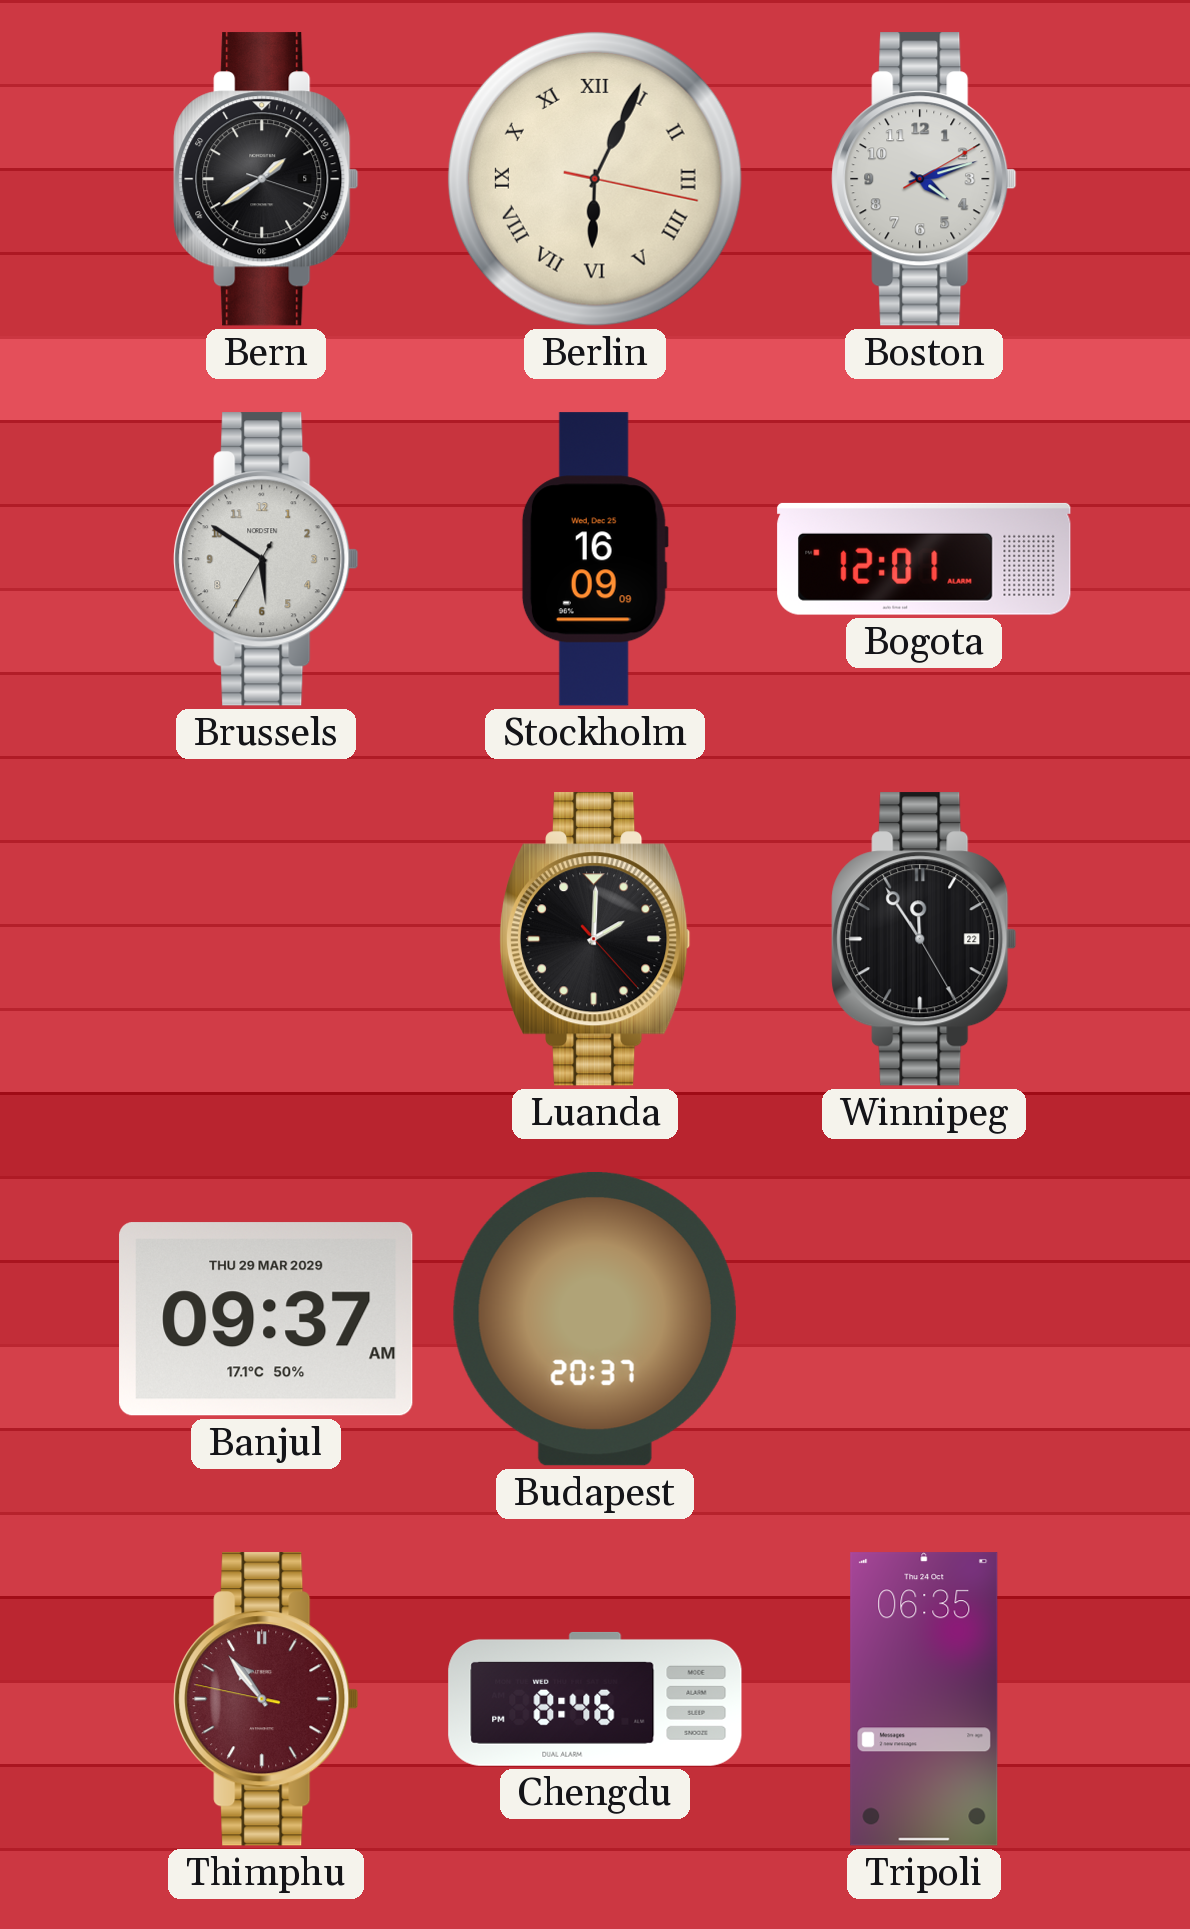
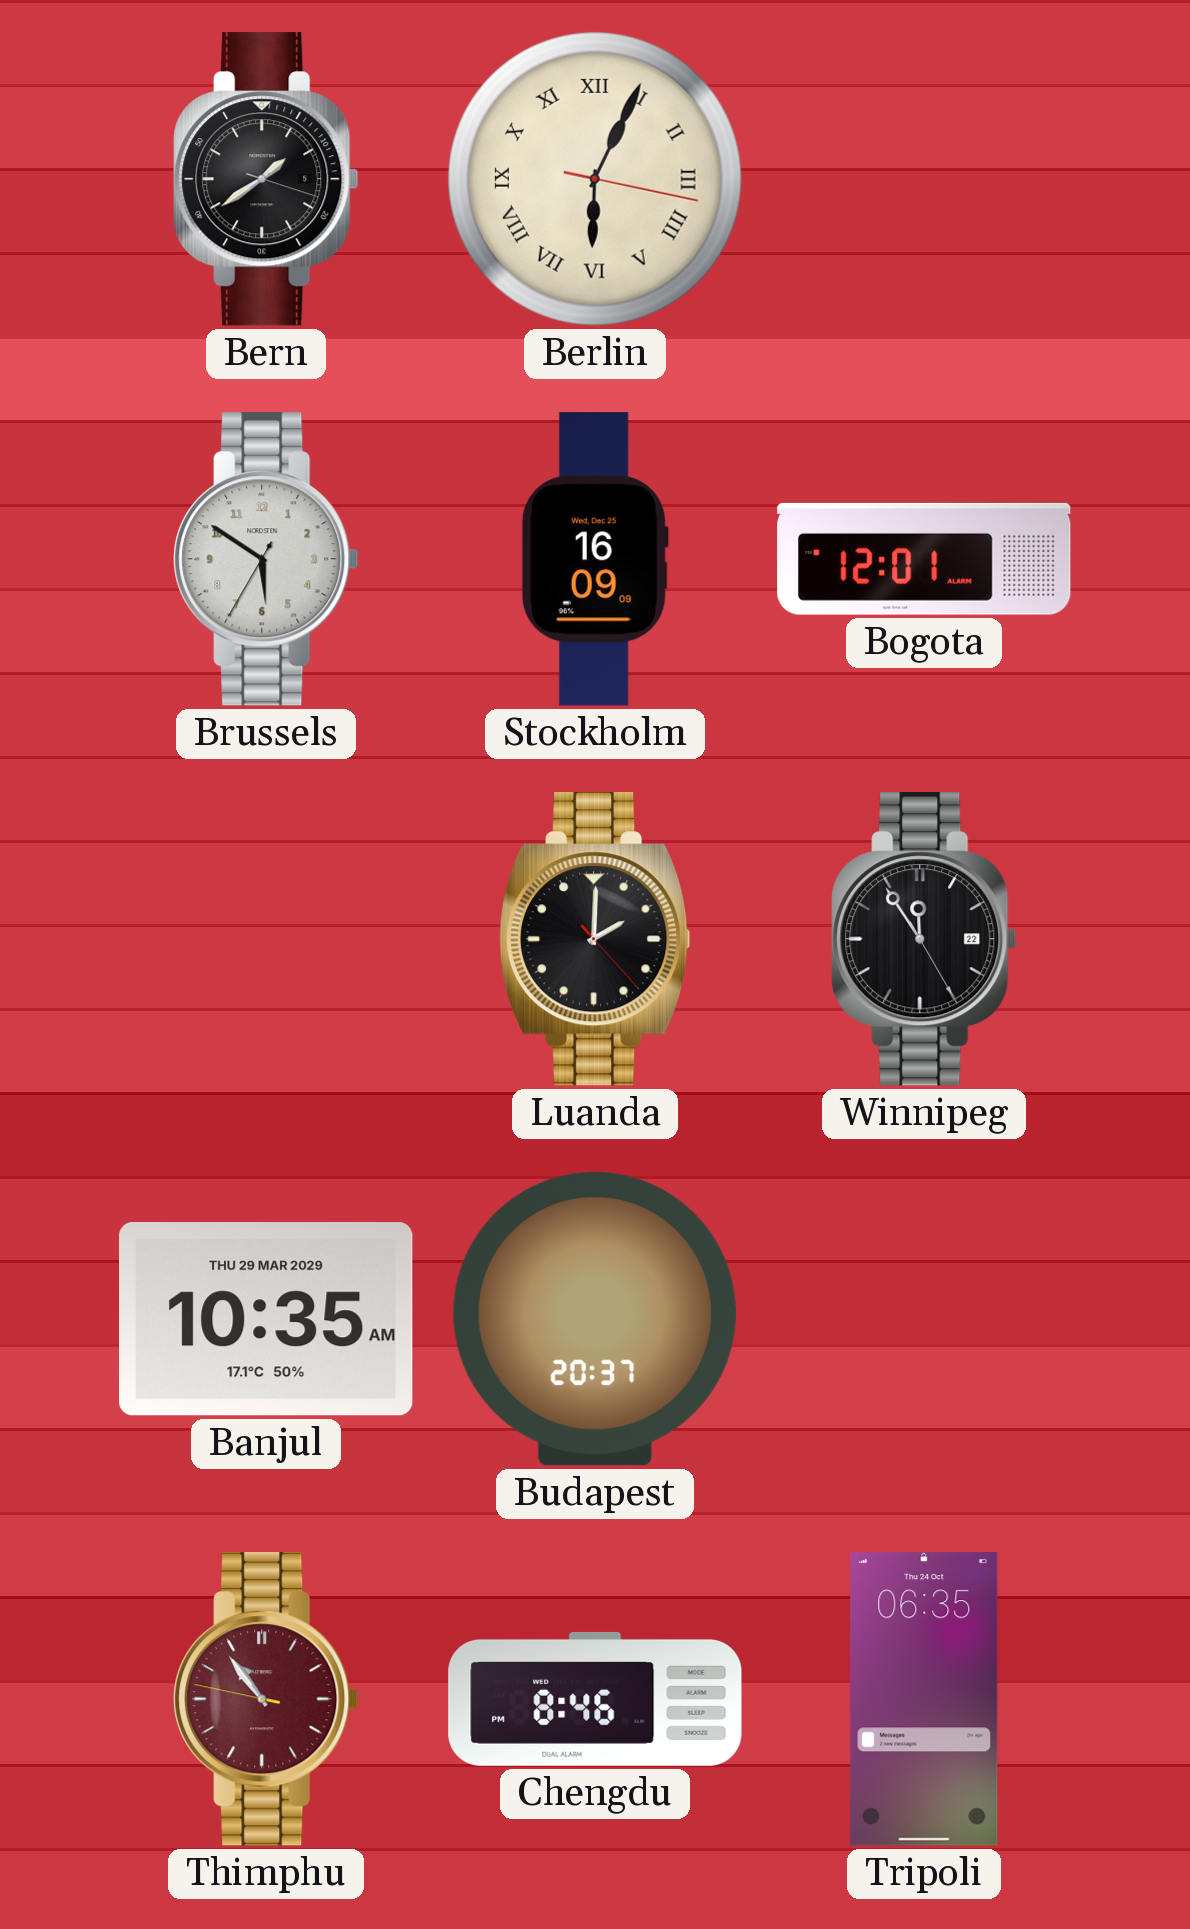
Boston: 4:12 -> none (924, 179)
Banjul: 09:37 -> 10:35 (266, 1319)
